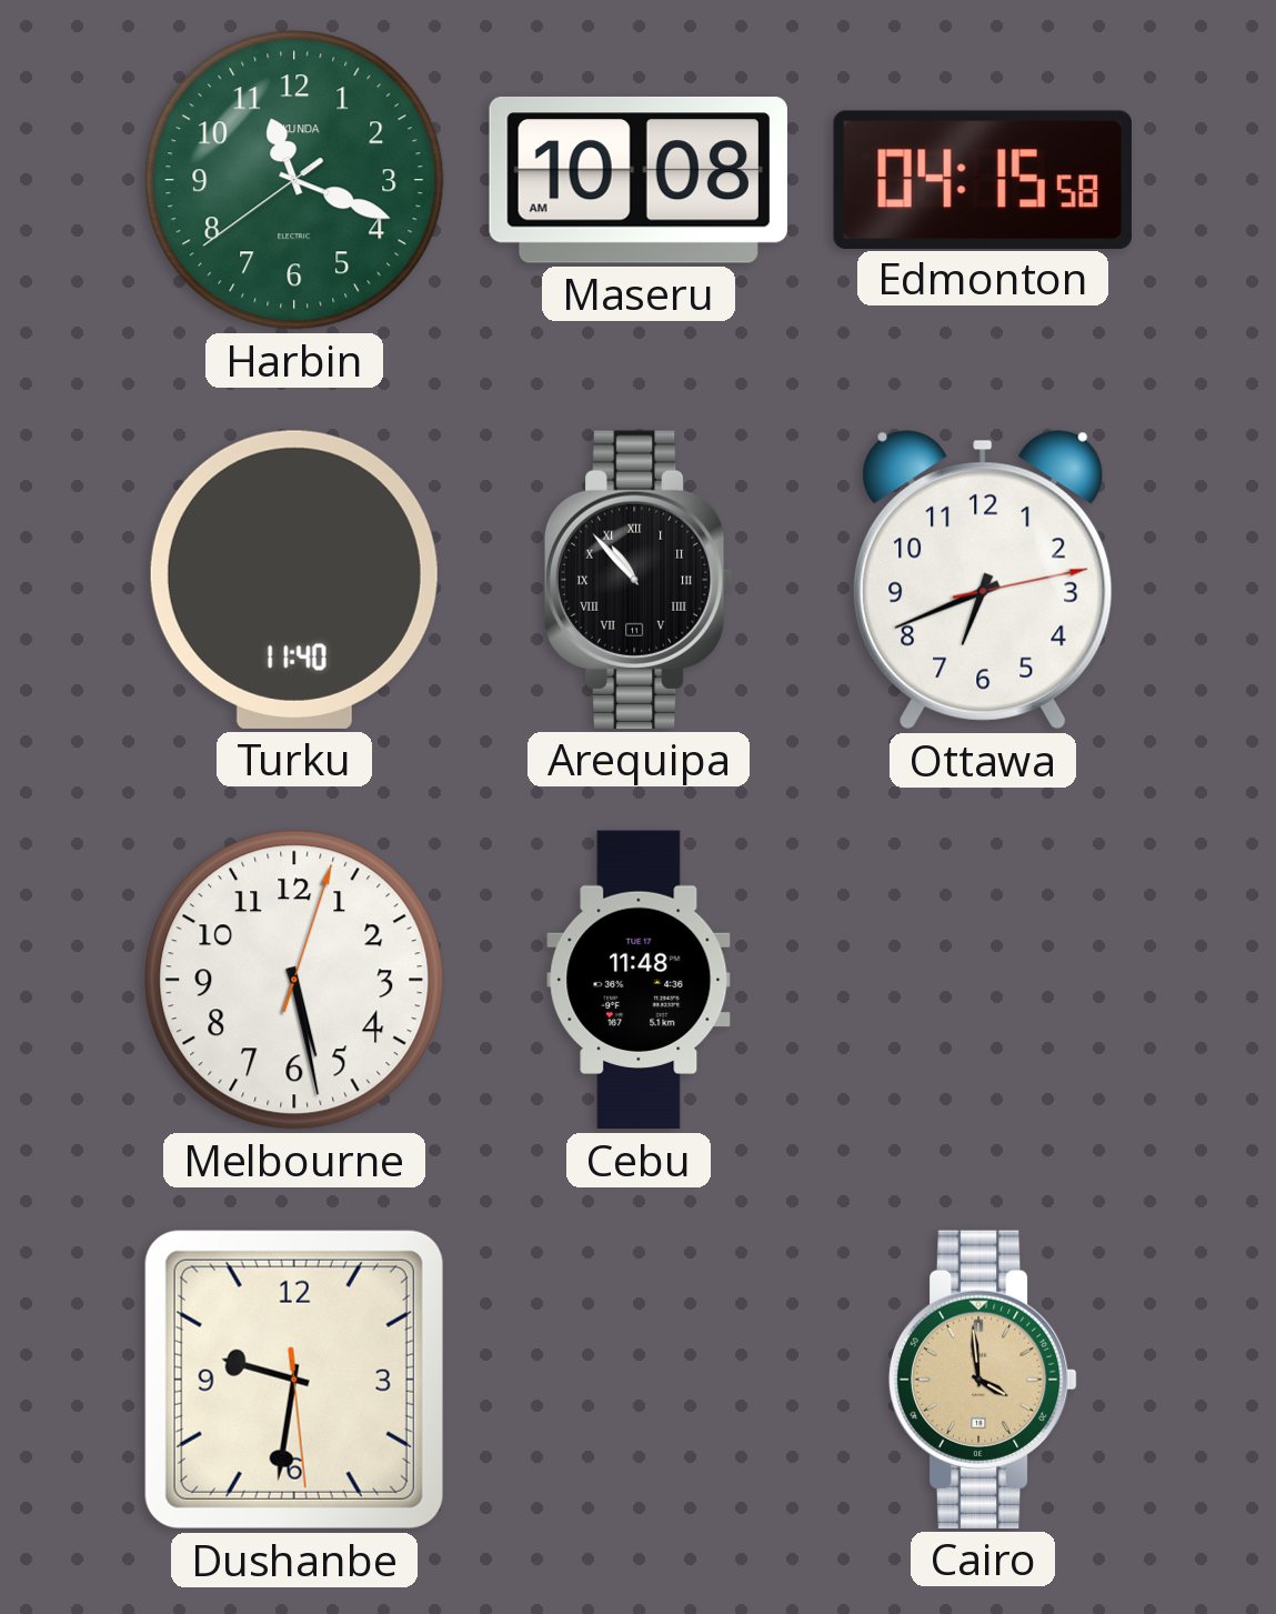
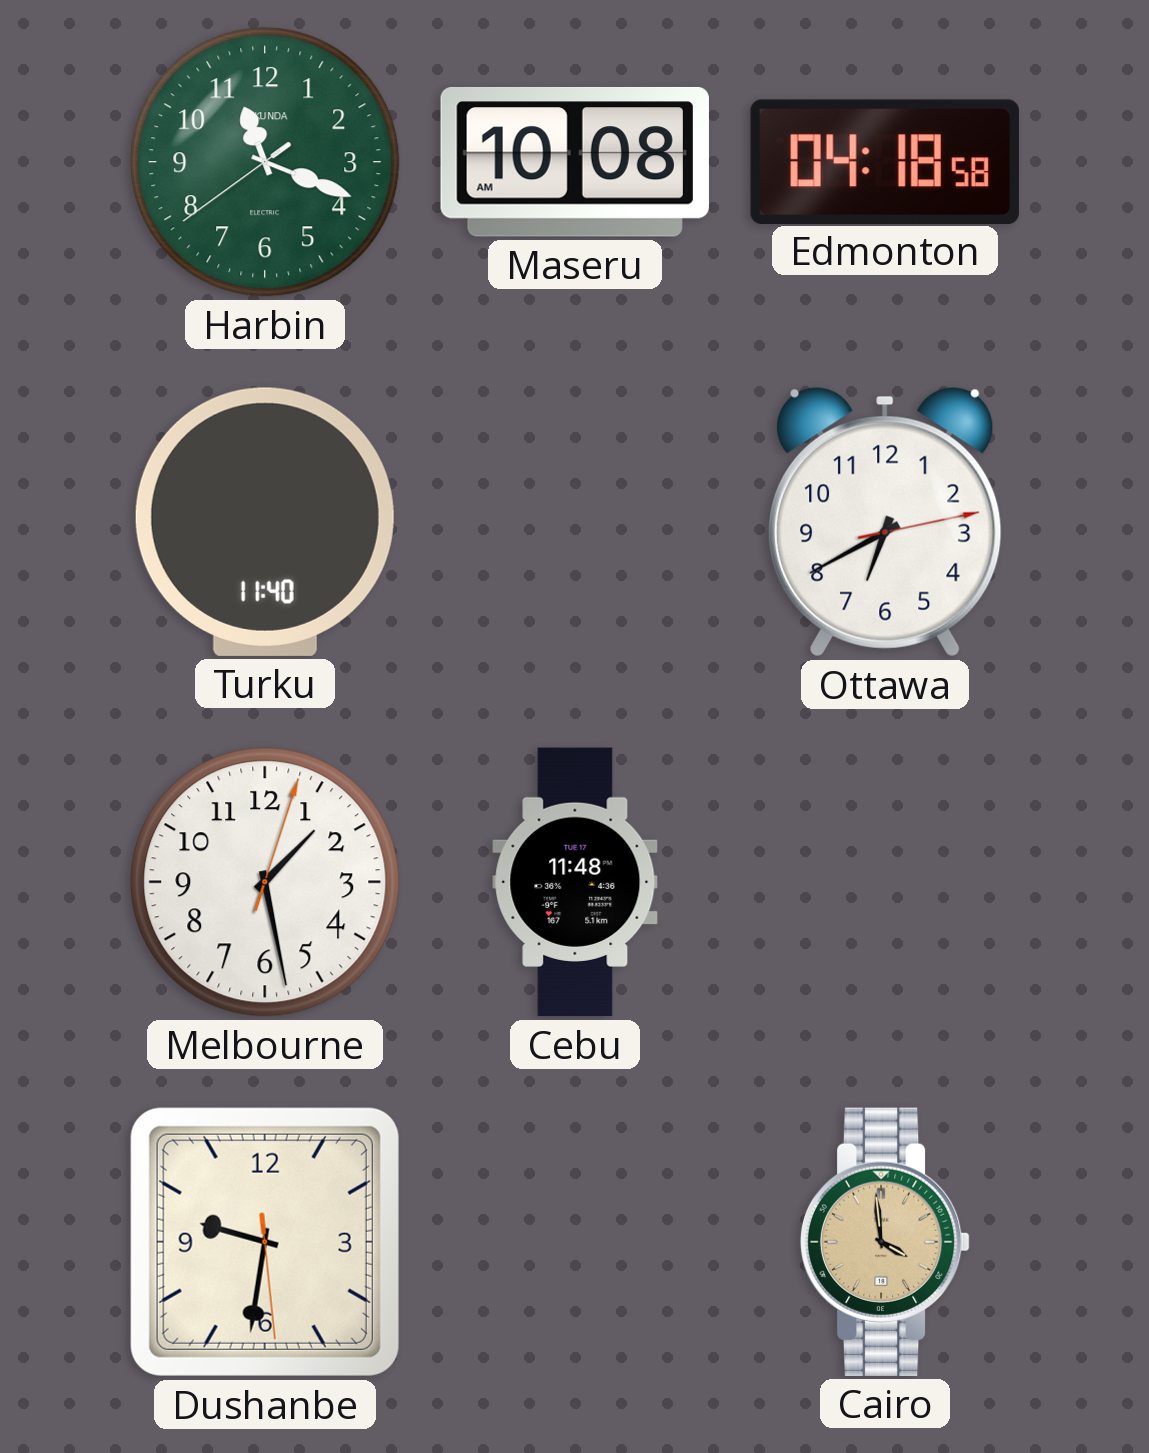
Edmonton: 04:15 -> 04:18 (885, 161)
Arequipa: 10:53 -> none (639, 580)
Ottawa: 6:41 -> 6:40 (886, 522)
Melbourne: 5:28 -> 1:28 (265, 882)
